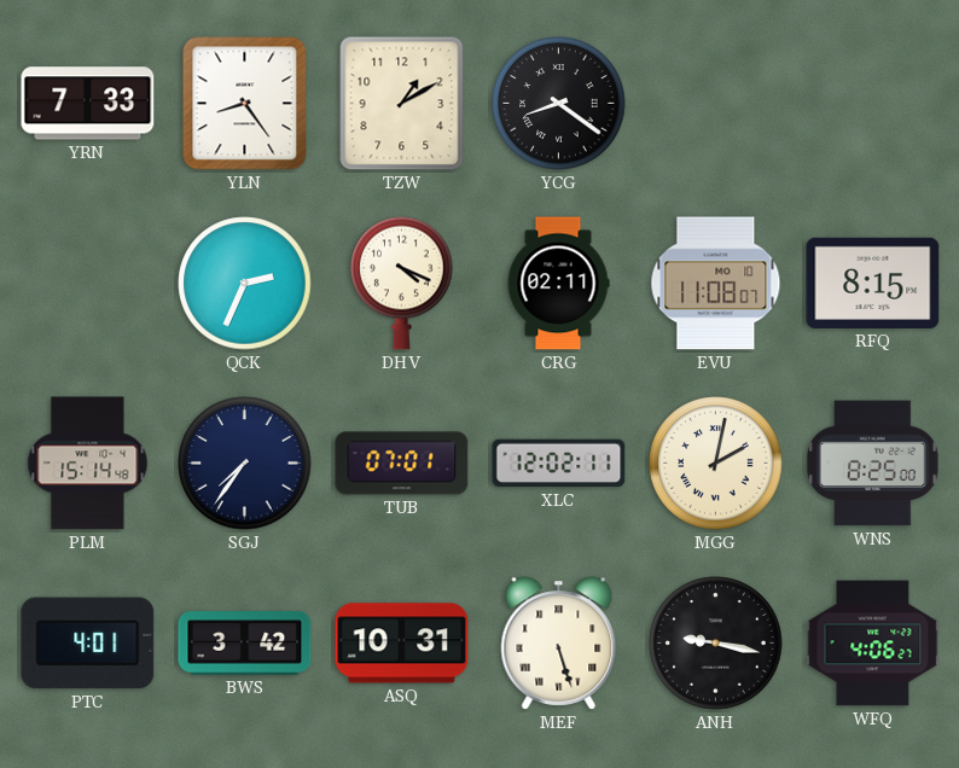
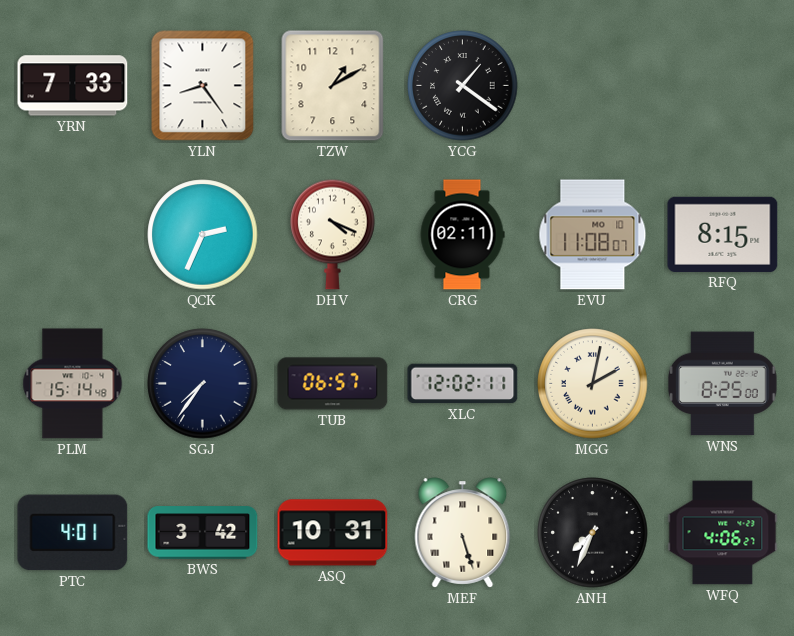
YCG: 8:21 -> 1:21 (463, 86)
TUB: 07:01 -> 06:57 (333, 384)
ANH: 9:17 -> 7:34 (593, 533)
